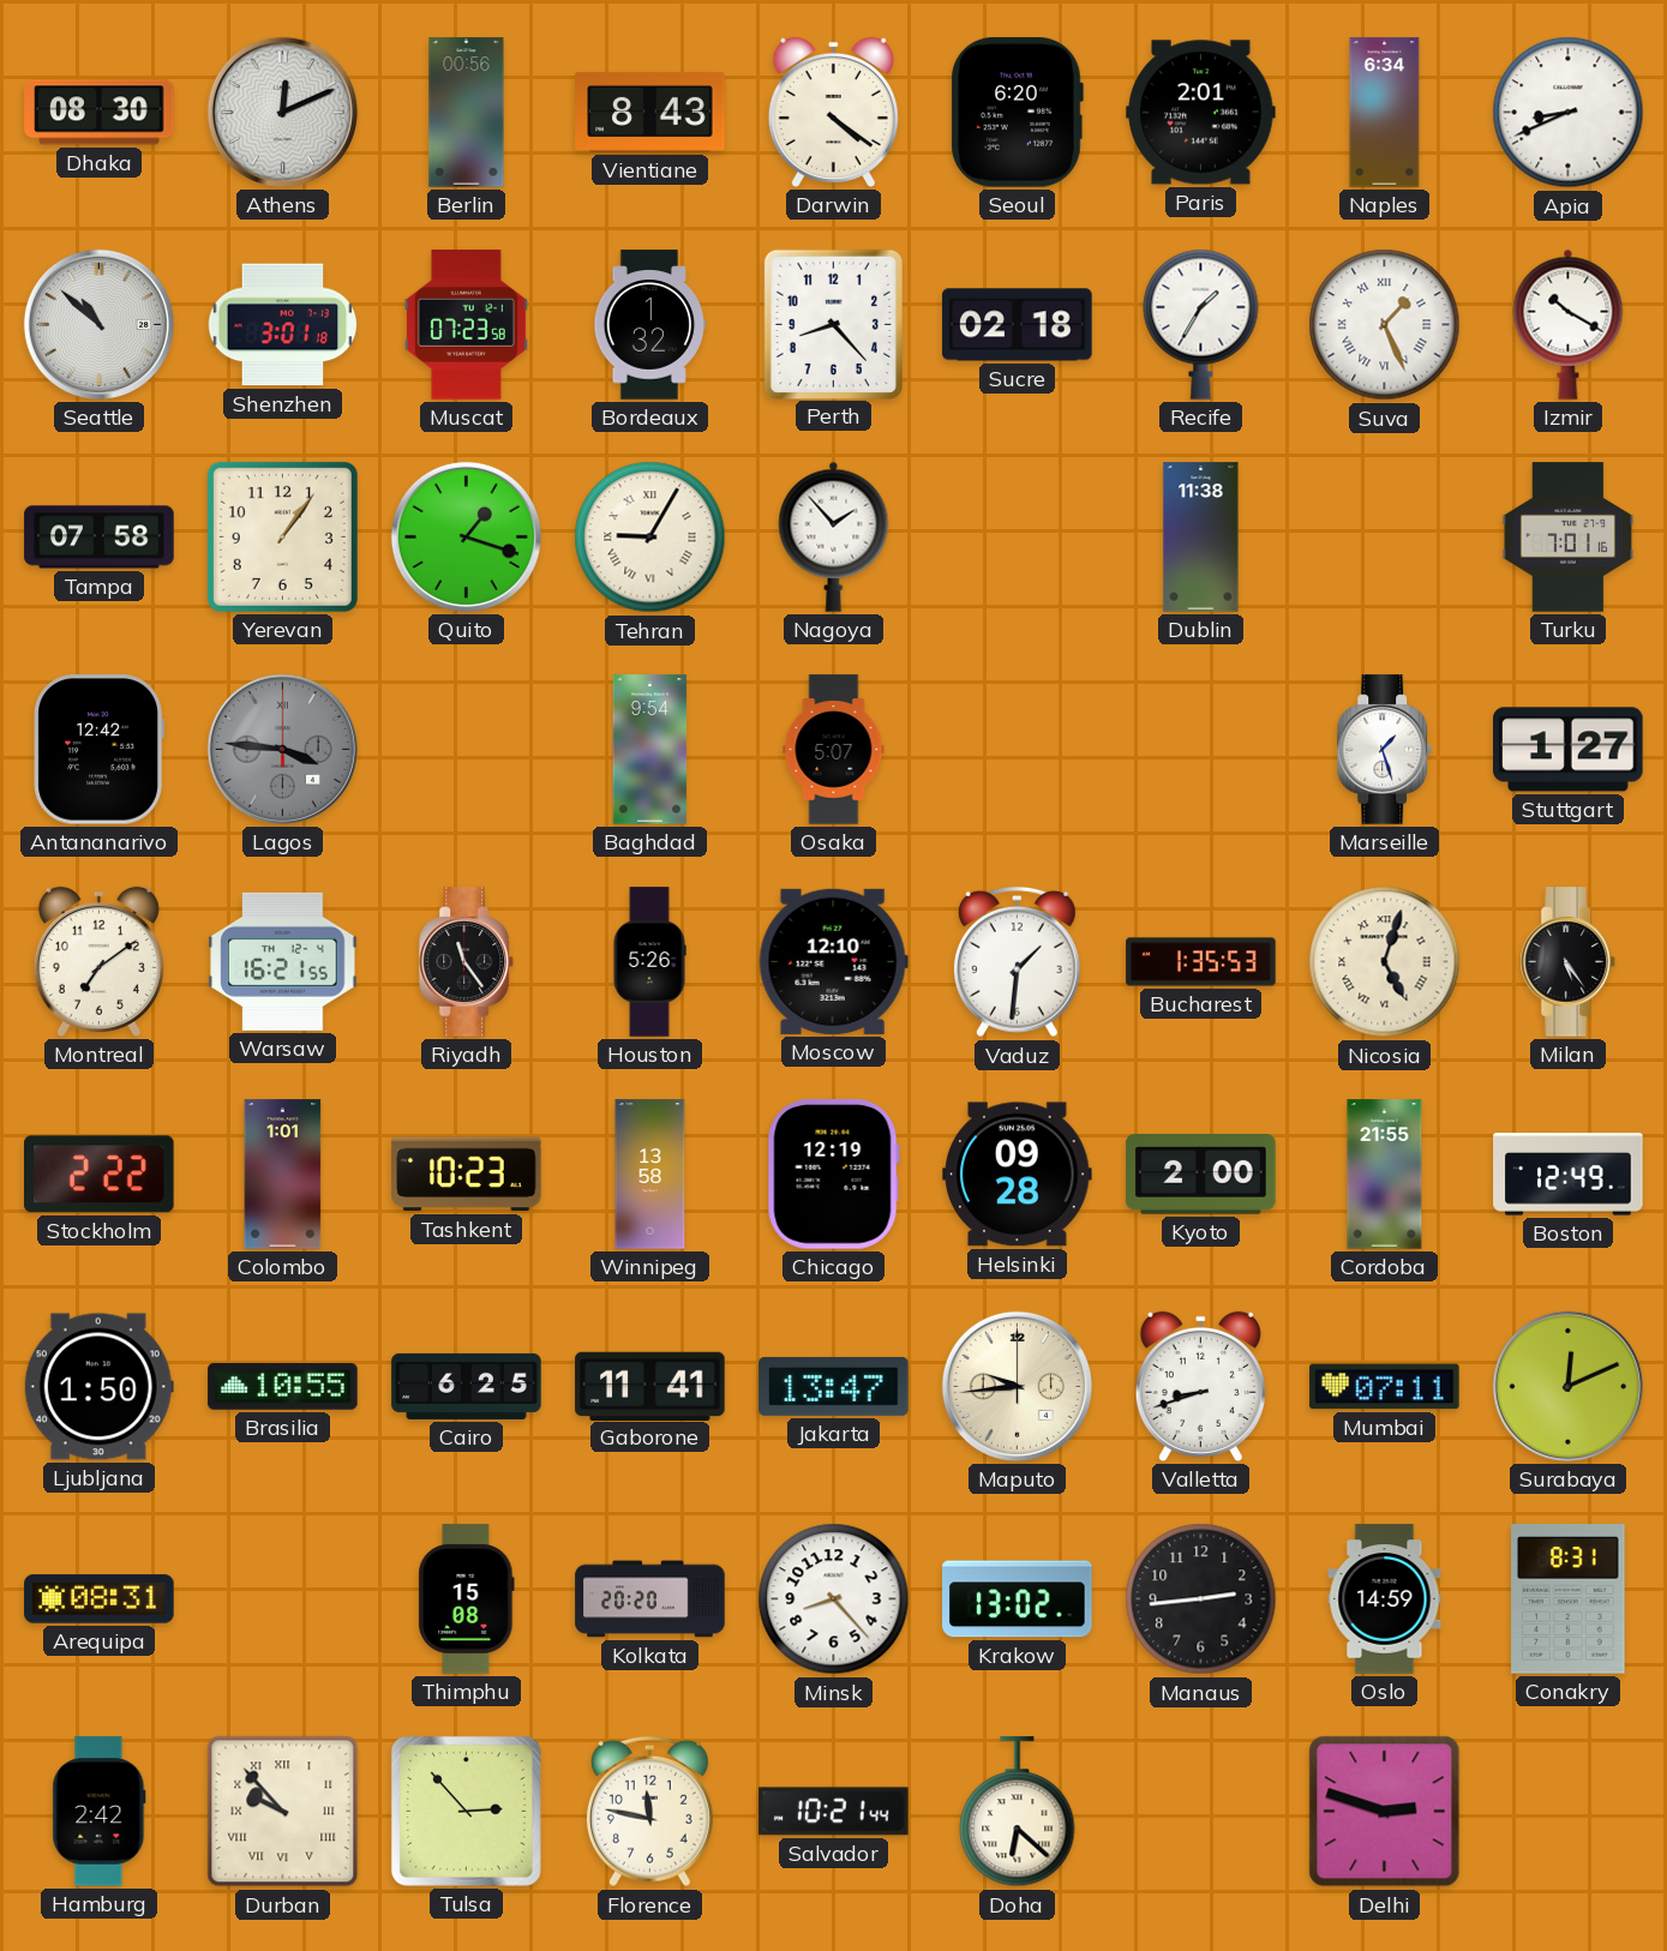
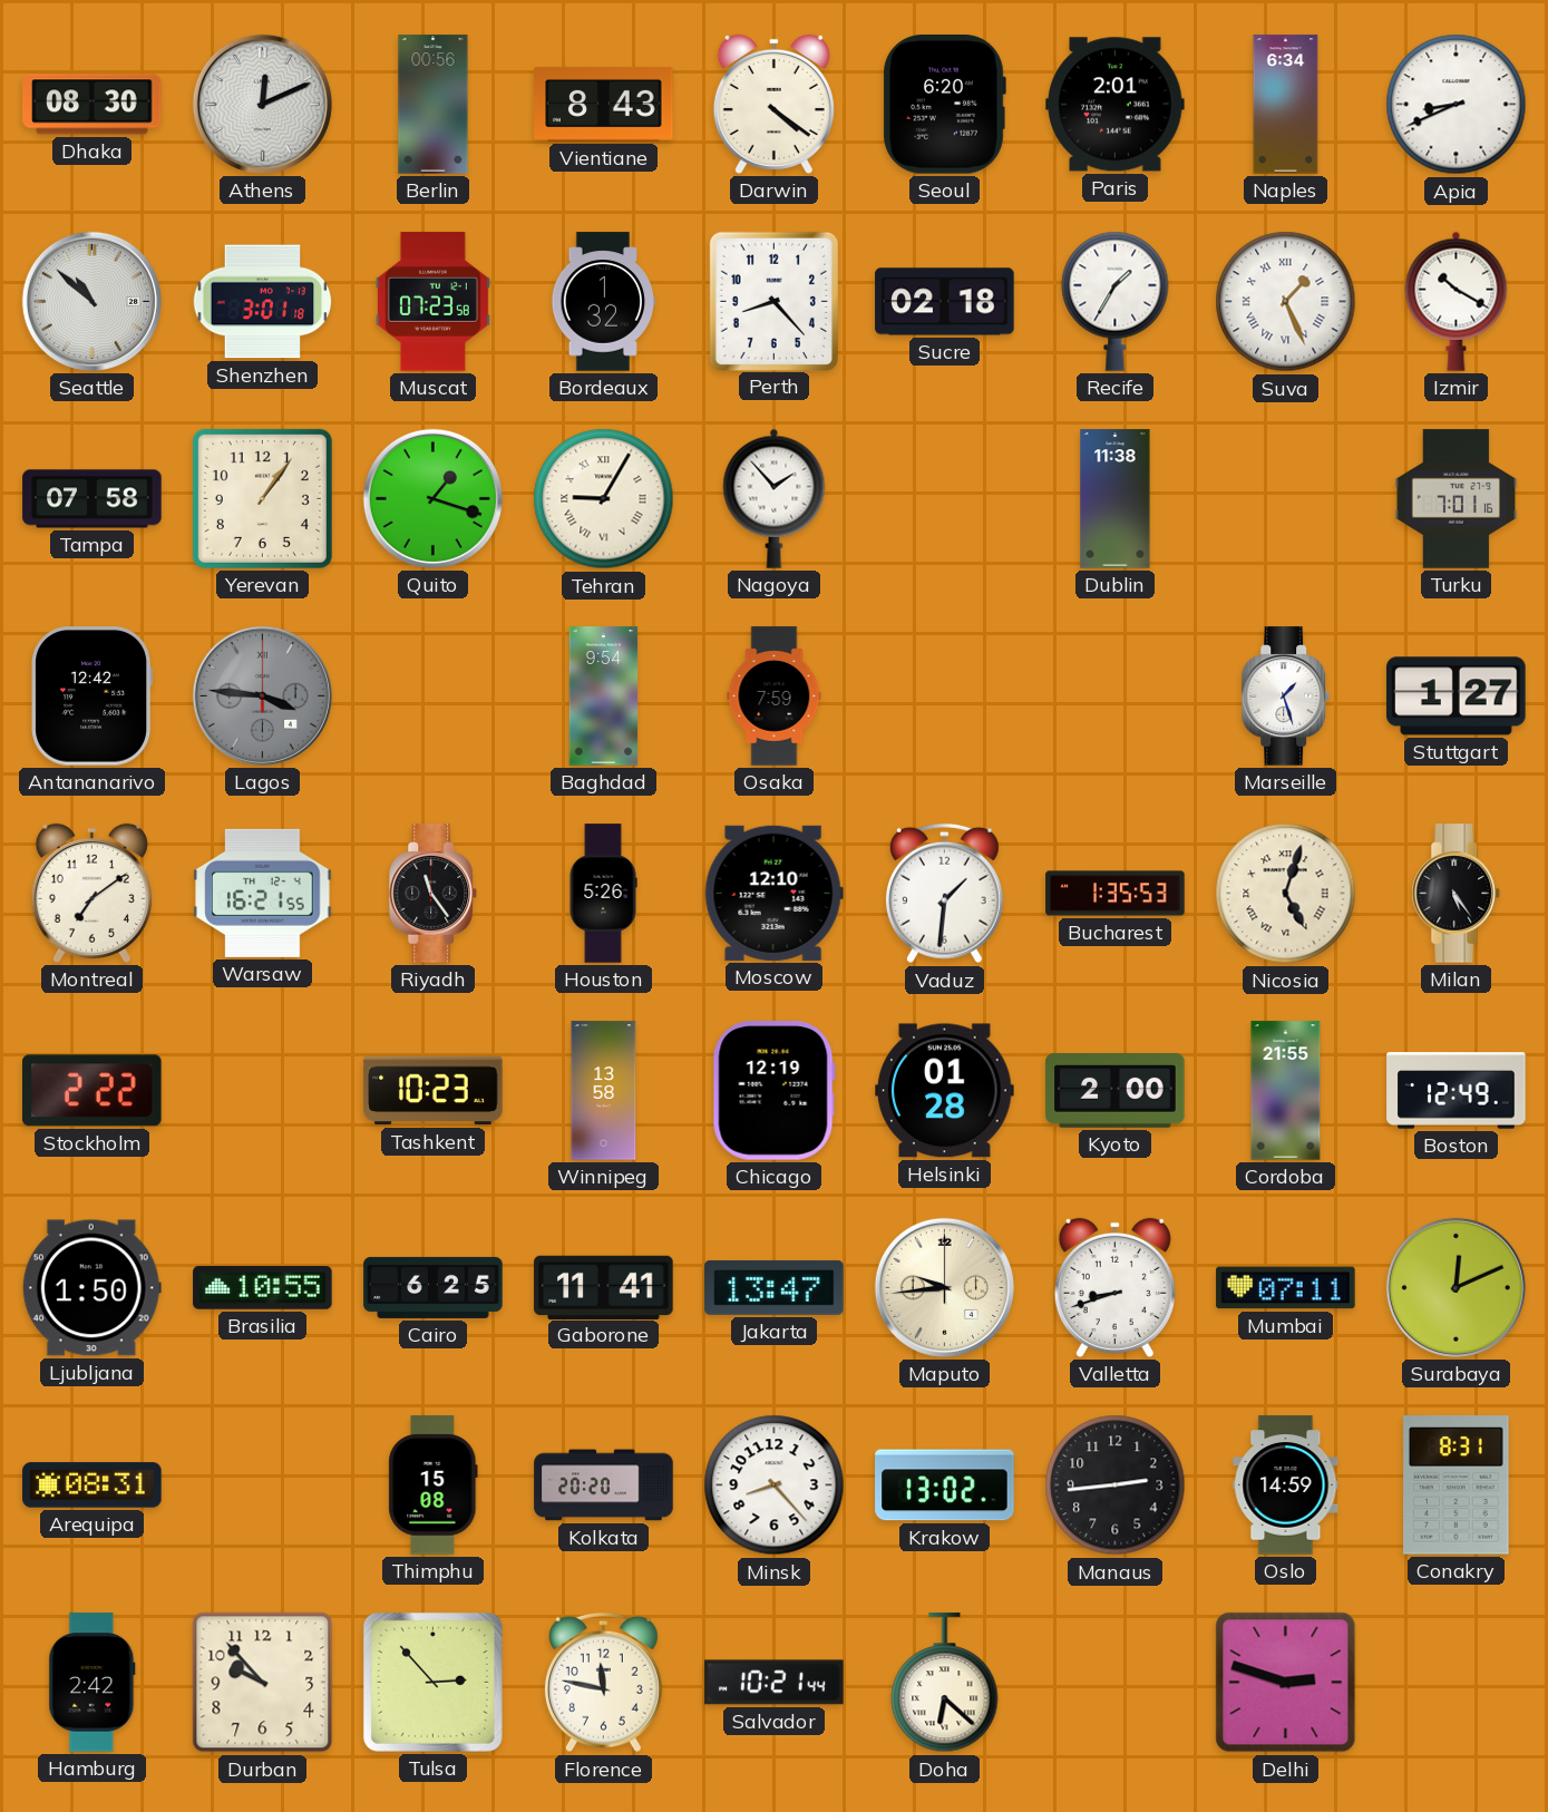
Osaka: 5:07 -> 7:59 (775, 696)
Colombo: 1:01 -> none (283, 1175)
Helsinki: 09:28 -> 01:28 (945, 1091)
Durban numerals: Roman -> Arabic (263, 1683)
